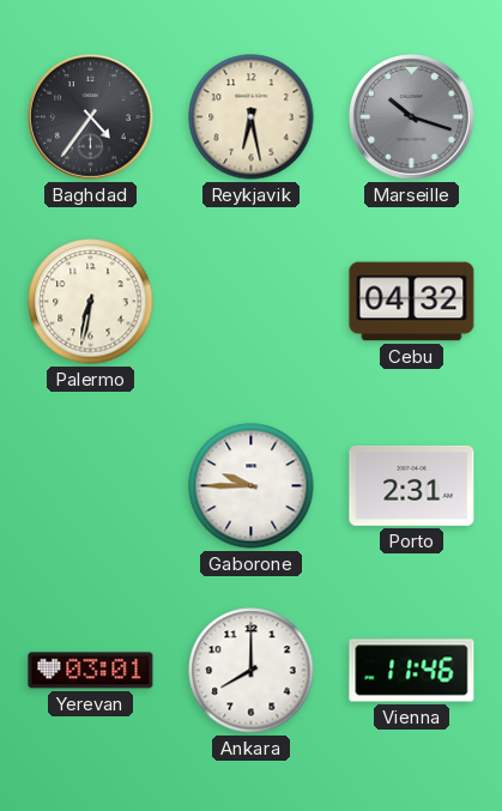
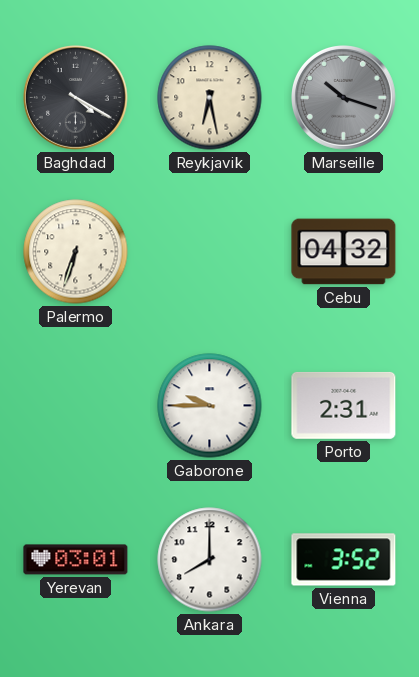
Baghdad: 4:36 -> 4:20 (76, 98)
Palermo: 6:32 -> 6:33 (76, 252)
Vienna: 11:46 -> 3:52 (344, 560)
